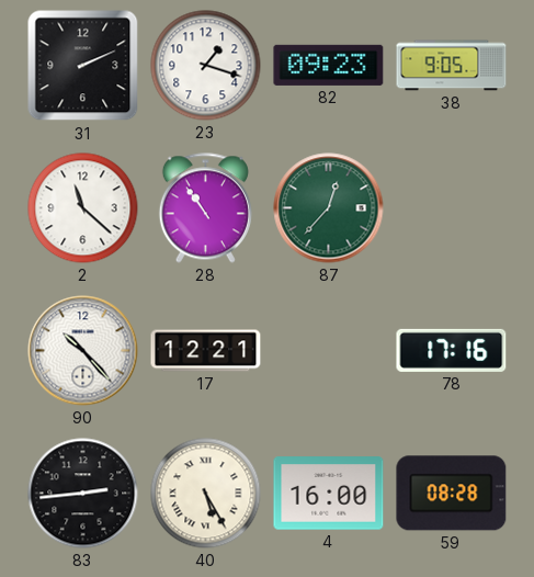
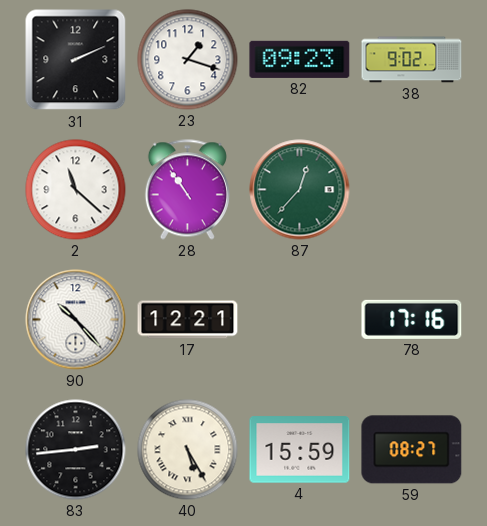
38: 9:05 -> 9:02 (412, 60)
4: 16:00 -> 15:59 (300, 450)
59: 08:28 -> 08:27 (412, 450)
